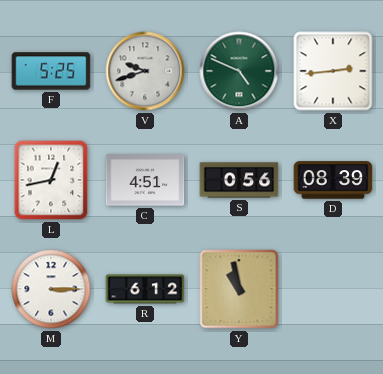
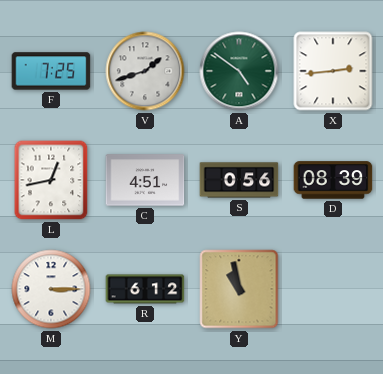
F: 5:25 -> 7:25 (51, 71)
V: 9:42 -> 1:42 (145, 71)
A: 4:49 -> 4:51 (239, 71)
